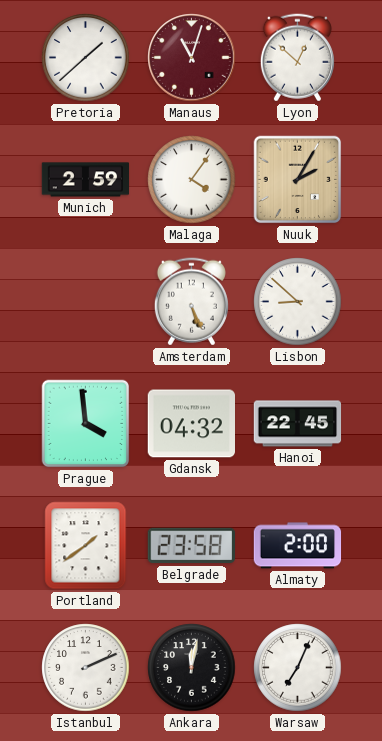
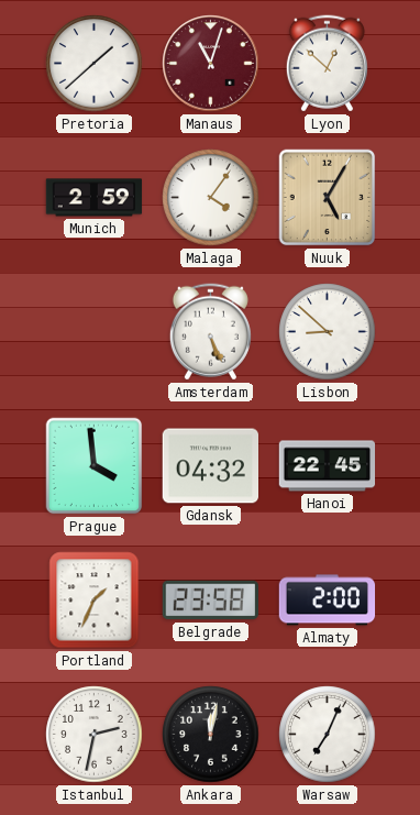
Nuuk: 2:05 -> 5:05 (328, 198)
Portland: 1:39 -> 1:34 (95, 601)
Istanbul: 2:11 -> 2:32 (95, 735)
